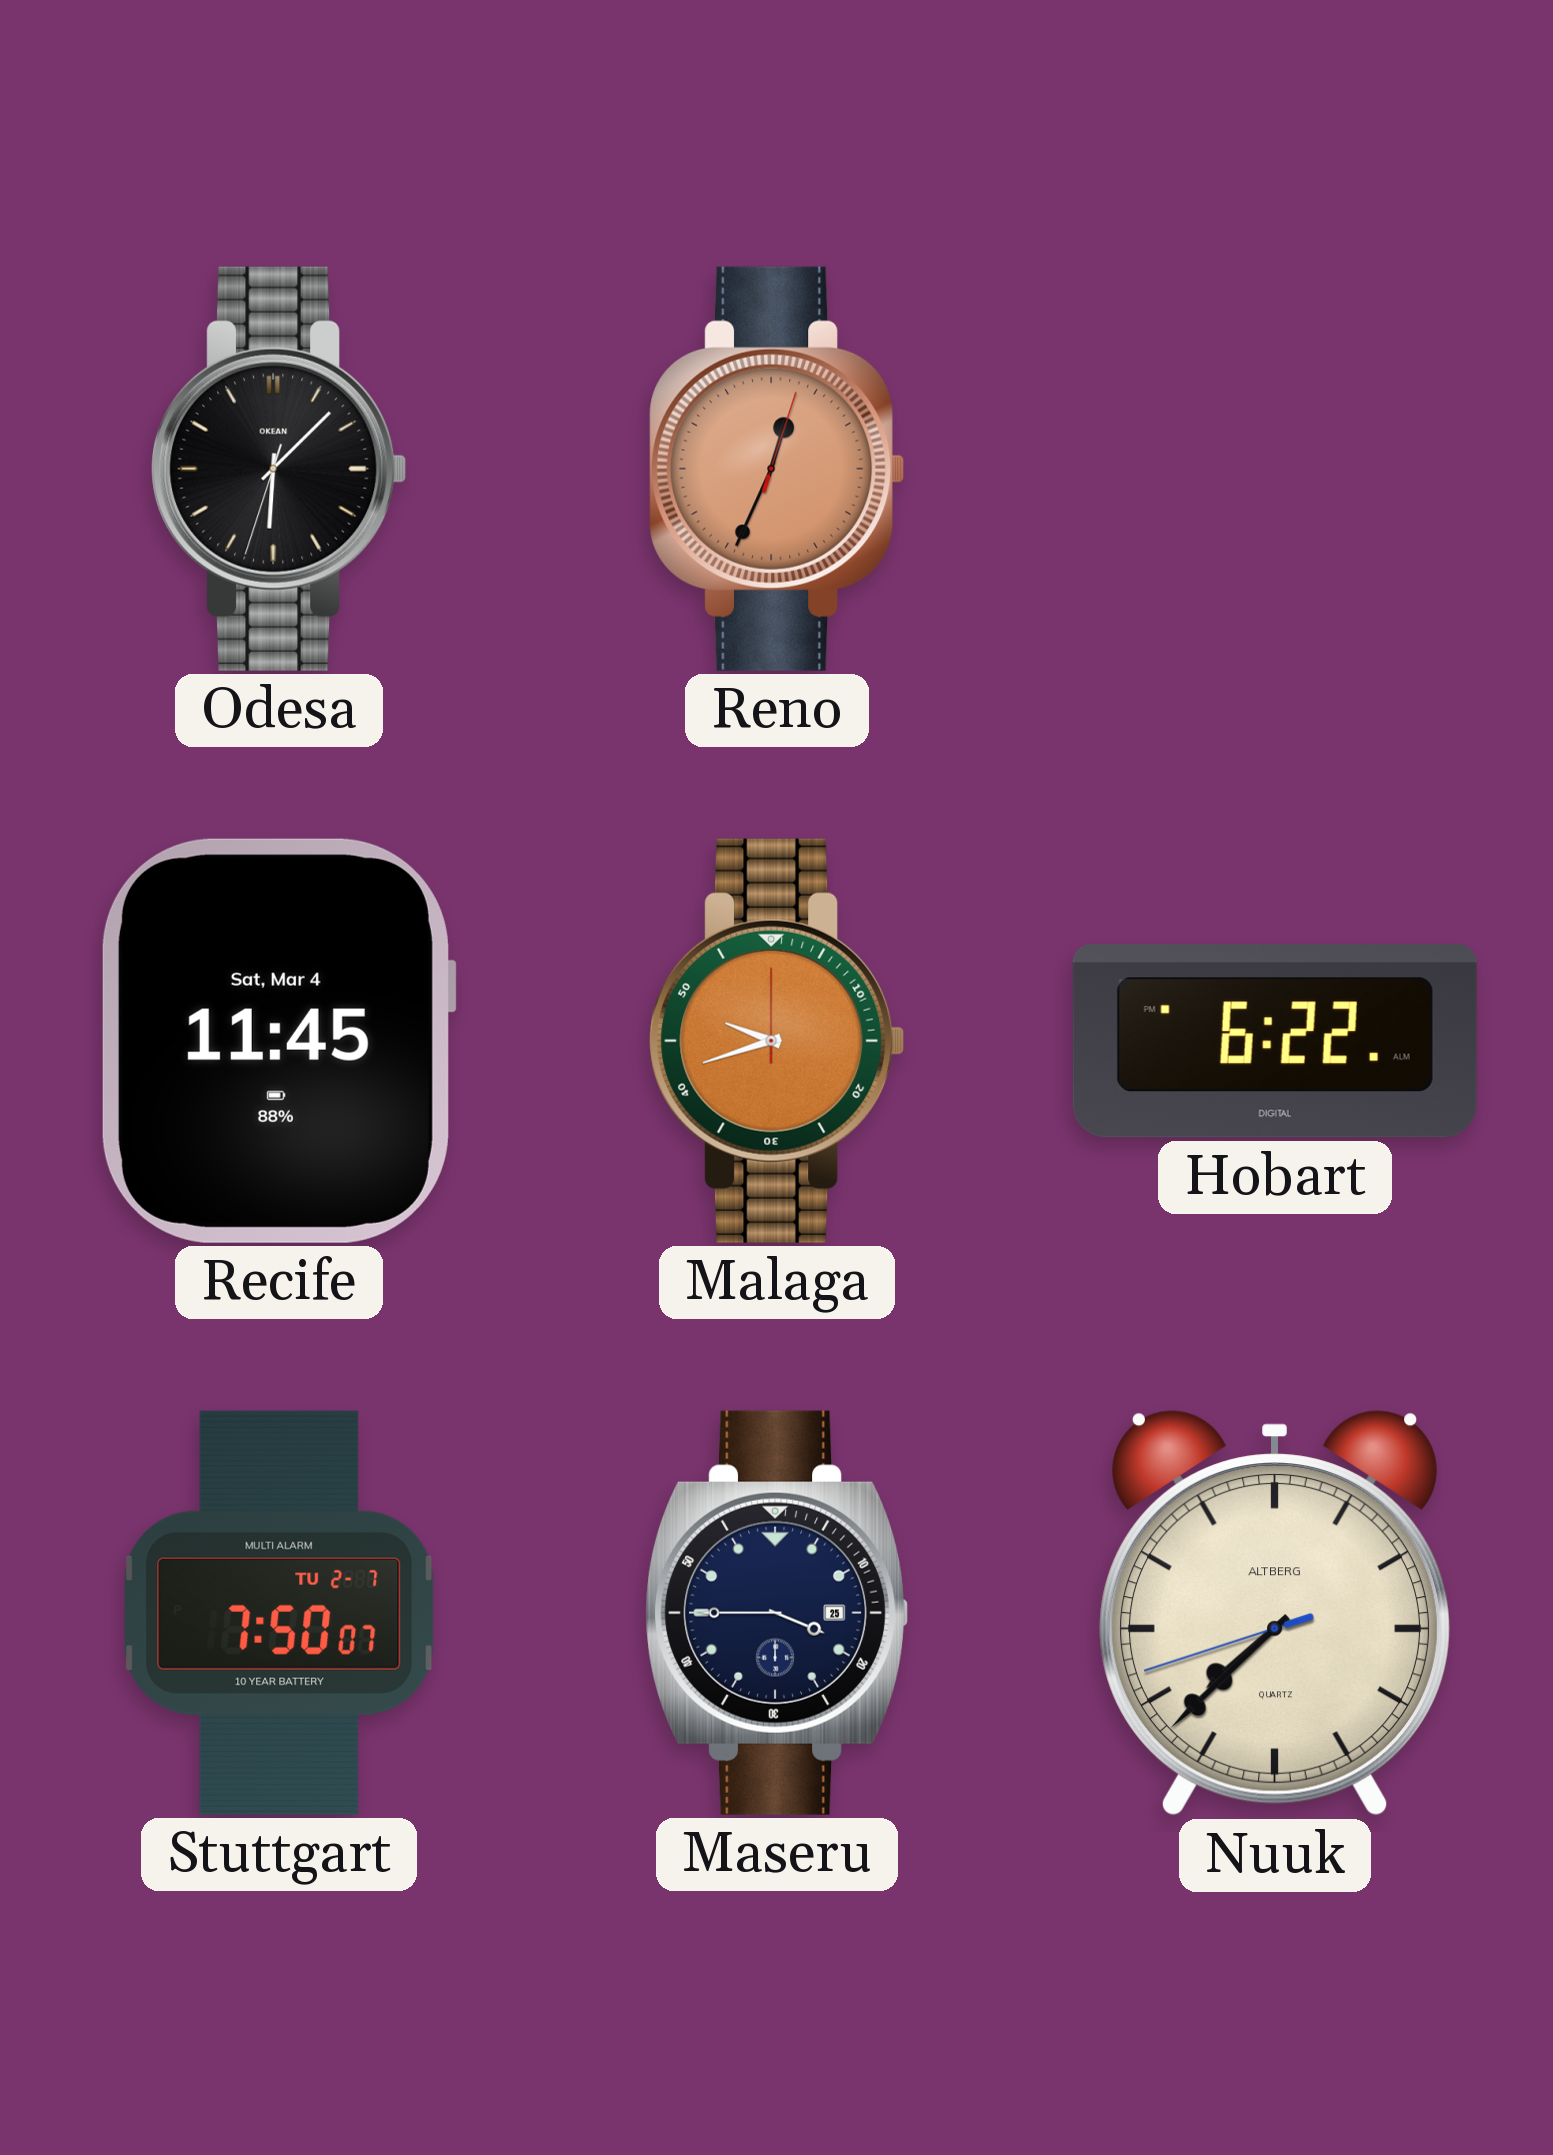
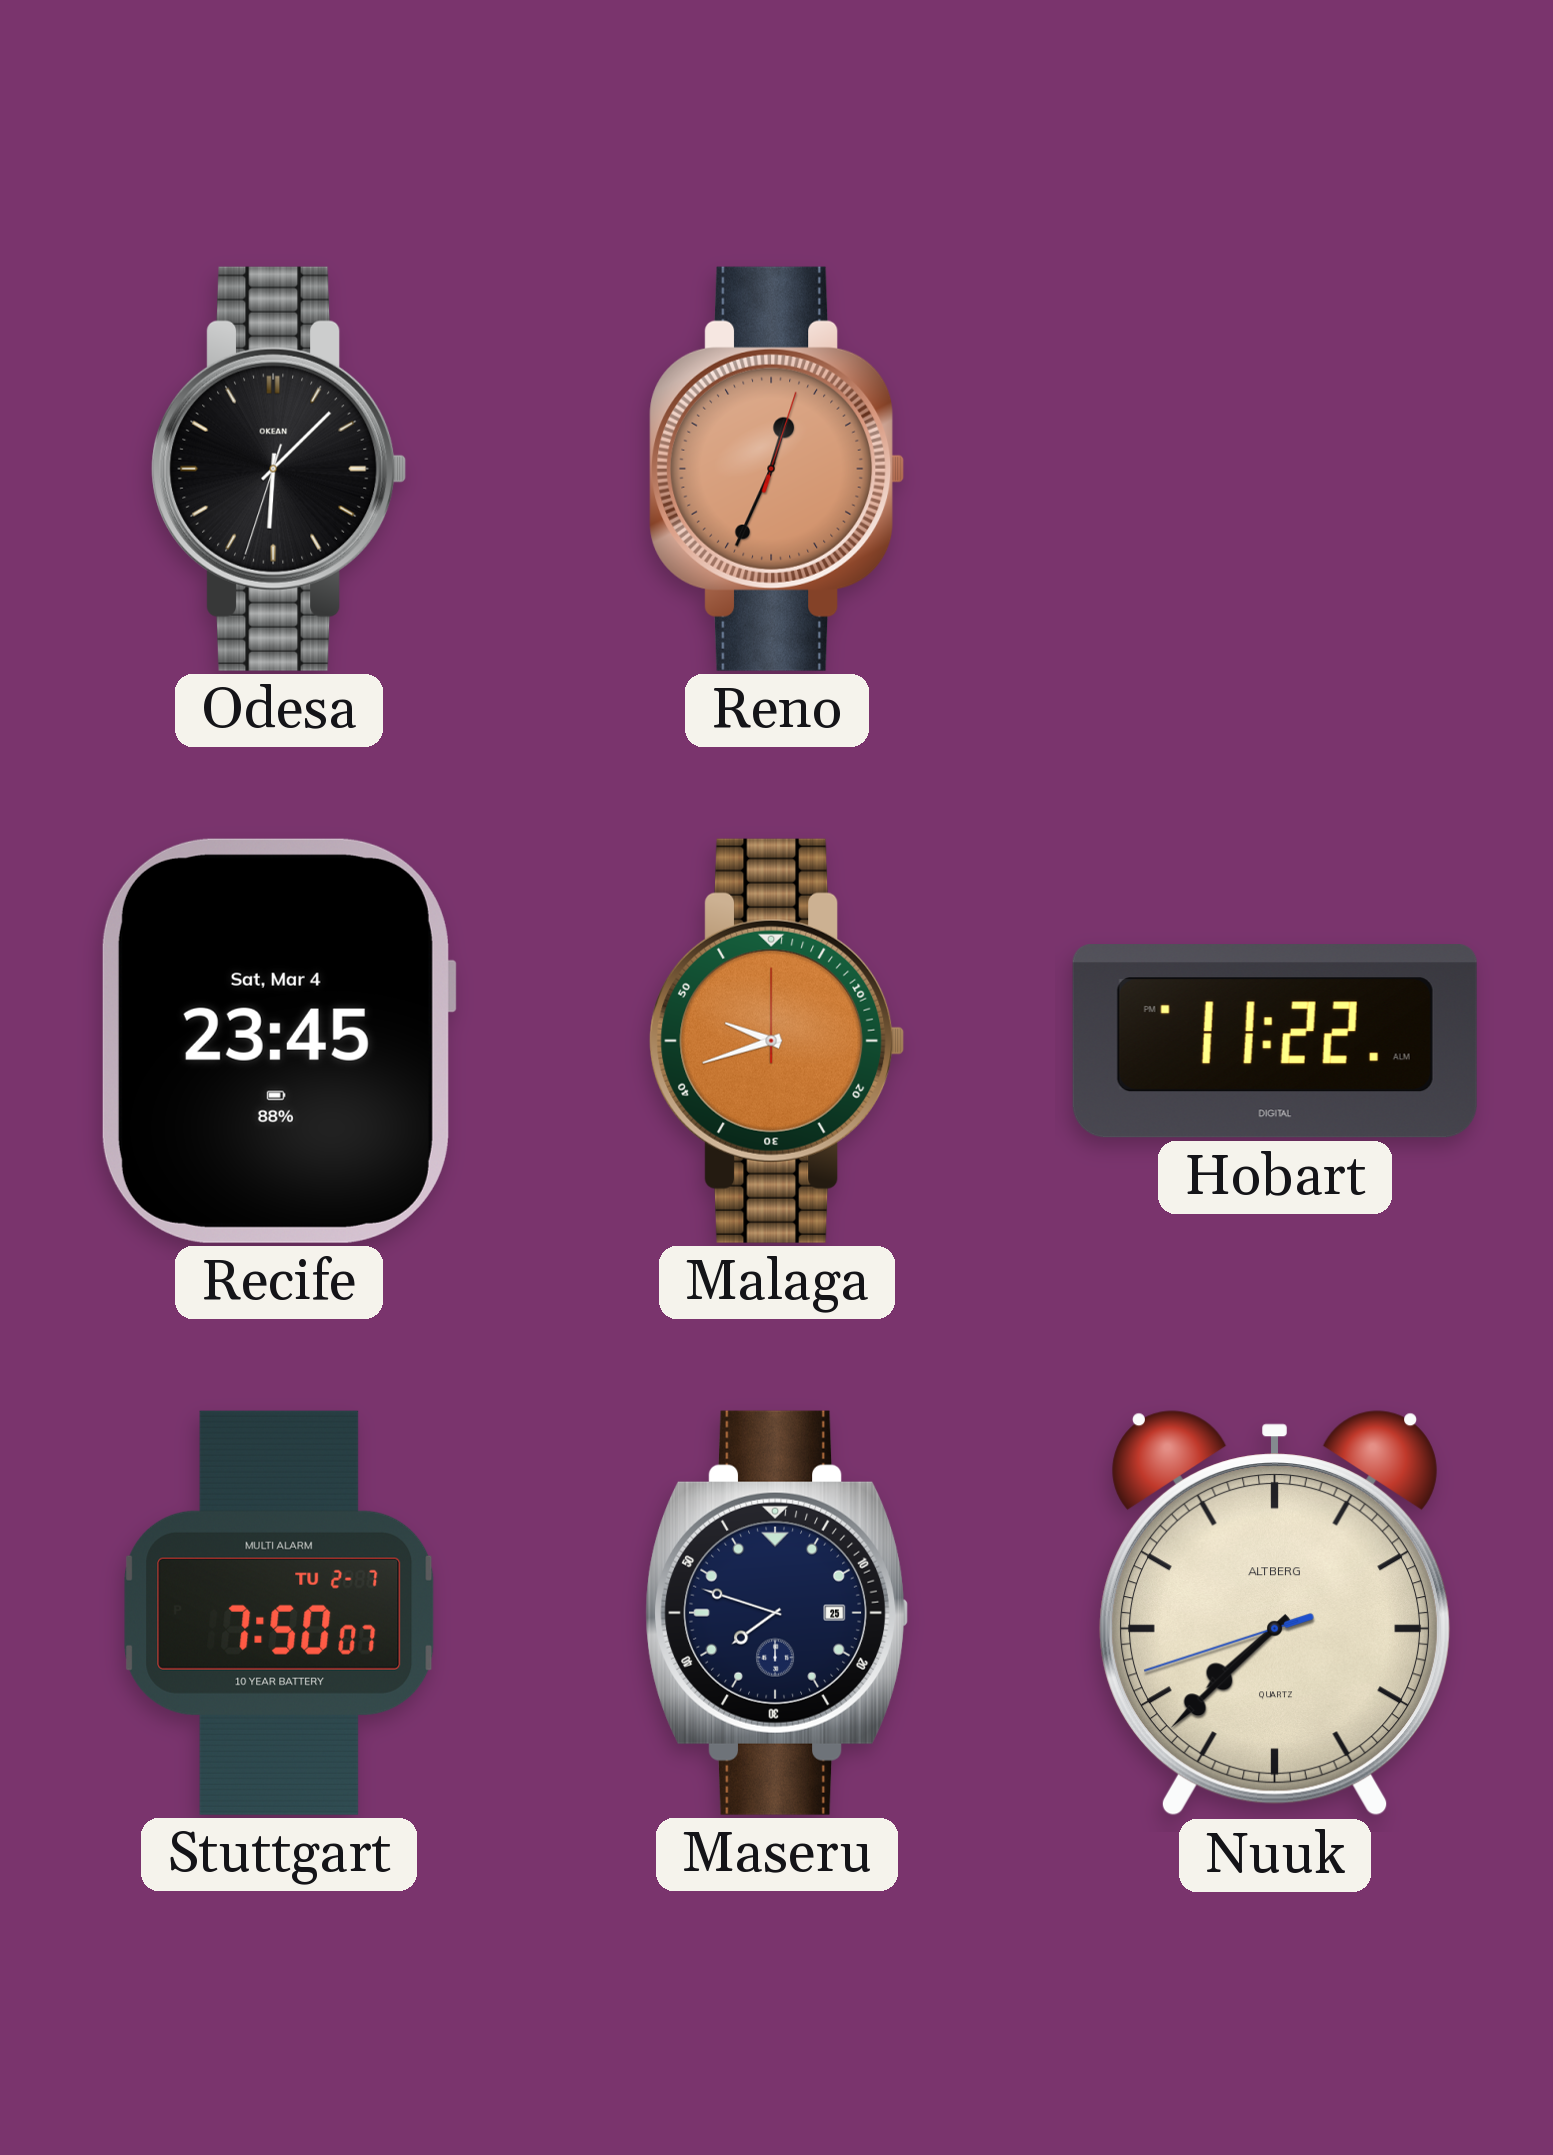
Recife: 11:45 -> 23:45 (278, 1041)
Hobart: 6:22 -> 11:22 (1275, 1042)
Maseru: 3:45 -> 7:48 (778, 1613)
